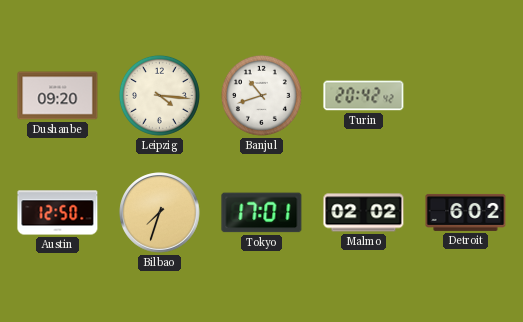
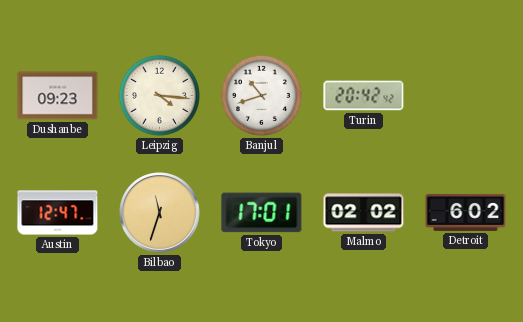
Dushanbe: 09:20 -> 09:23 (58, 96)
Austin: 12:50 -> 12:47 (58, 213)
Bilbao: 7:33 -> 11:33 (160, 213)
